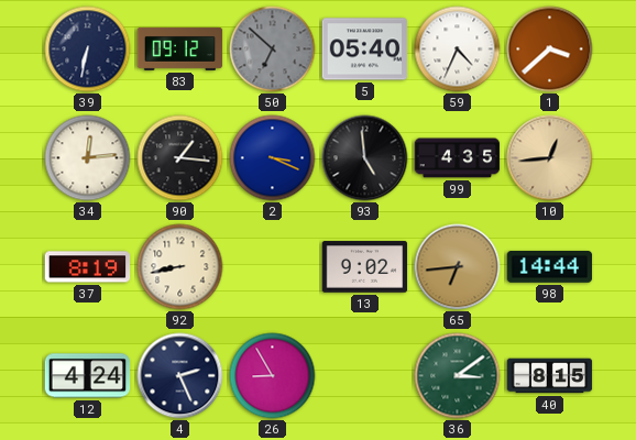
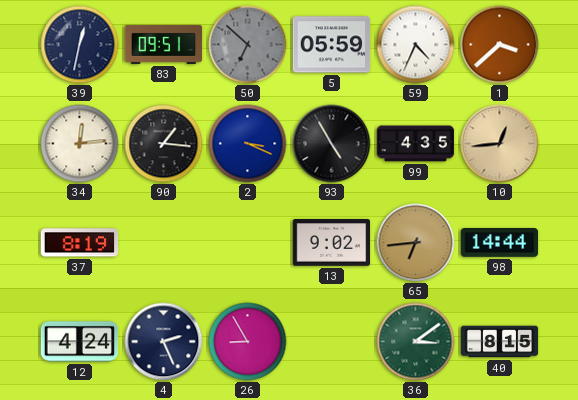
39: 6:32 -> 12:32 (80, 45)
83: 09:12 -> 09:51 (164, 44)
5: 05:40 -> 05:59 (332, 45)
93: 4:59 -> 4:55 (332, 144)
92: 8:43 -> none (180, 267)
